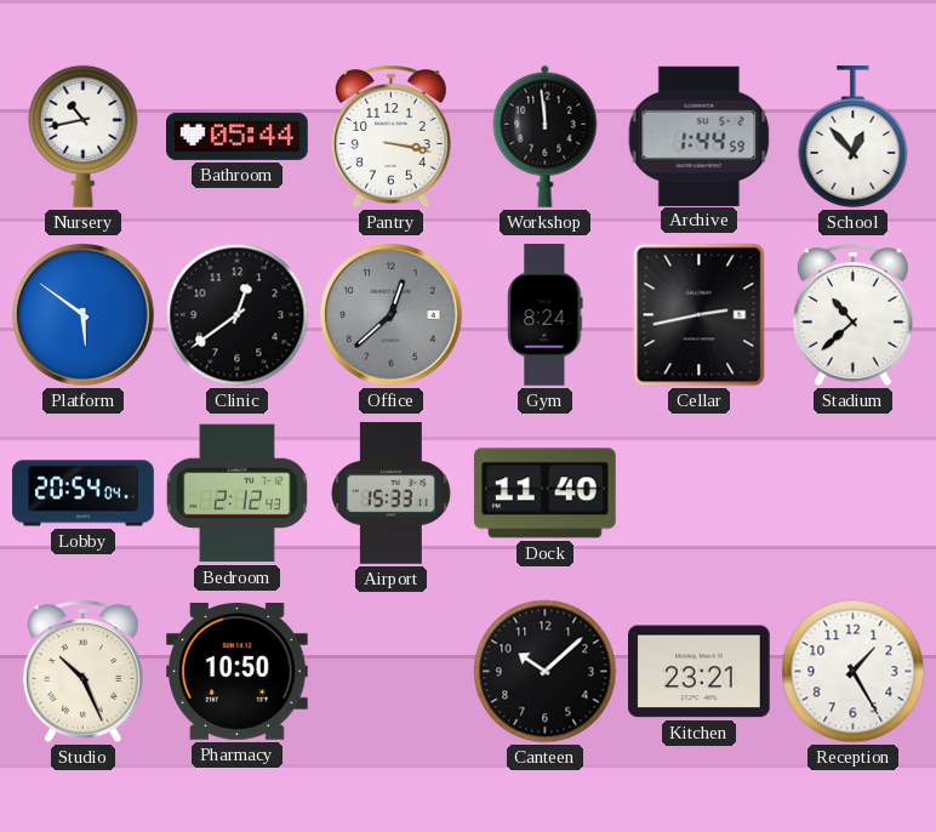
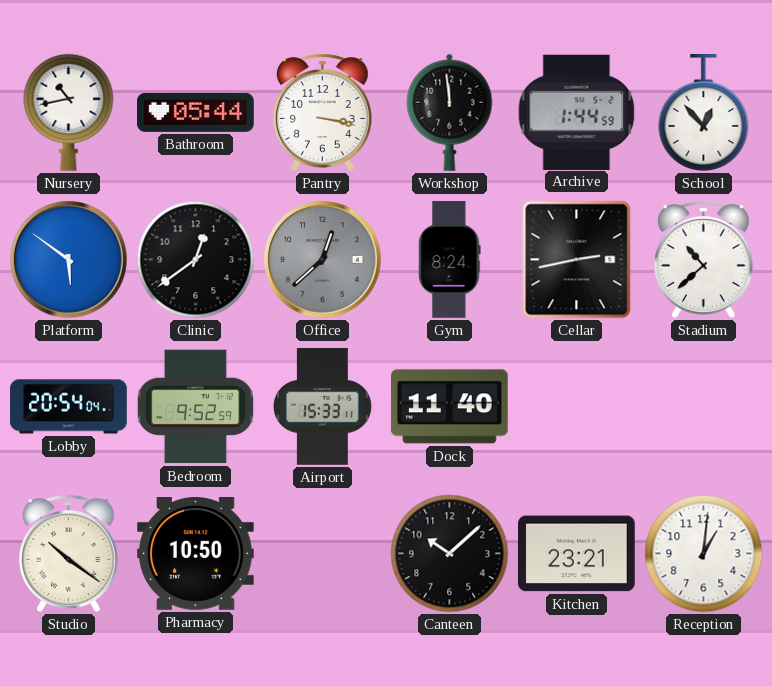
Bedroom: 2:12 -> 9:52 (195, 407)
Studio: 10:26 -> 10:21 (68, 553)
Reception: 1:25 -> 1:01 (704, 554)
